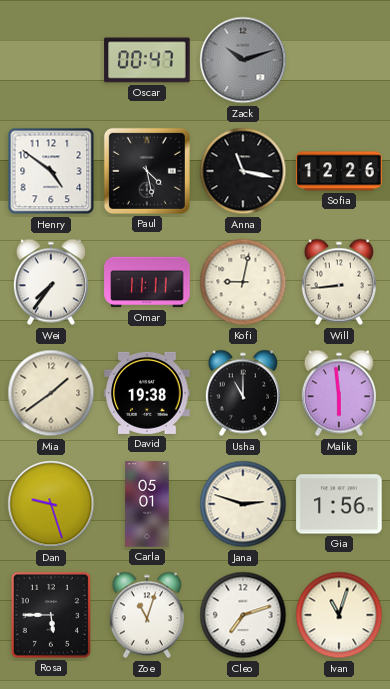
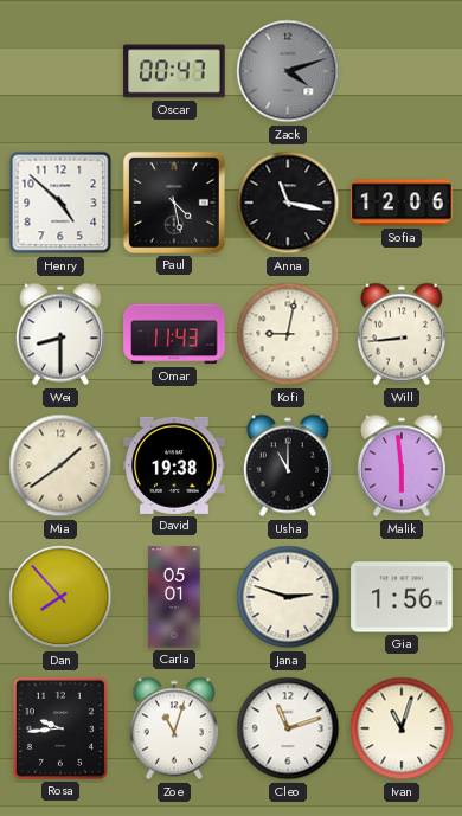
Zack: 10:12 -> 4:12 (288, 71)
Henry: 4:51 -> 4:52 (60, 203)
Sofia: 12:26 -> 12:06 (402, 203)
Wei: 7:36 -> 8:30 (60, 334)
Omar: 11:11 -> 11:43 (174, 334)
Dan: 9:27 -> 7:53 (60, 597)
Rosa: 5:45 -> 9:44 (60, 728)
Cleo: 7:12 -> 11:12 (288, 728)
